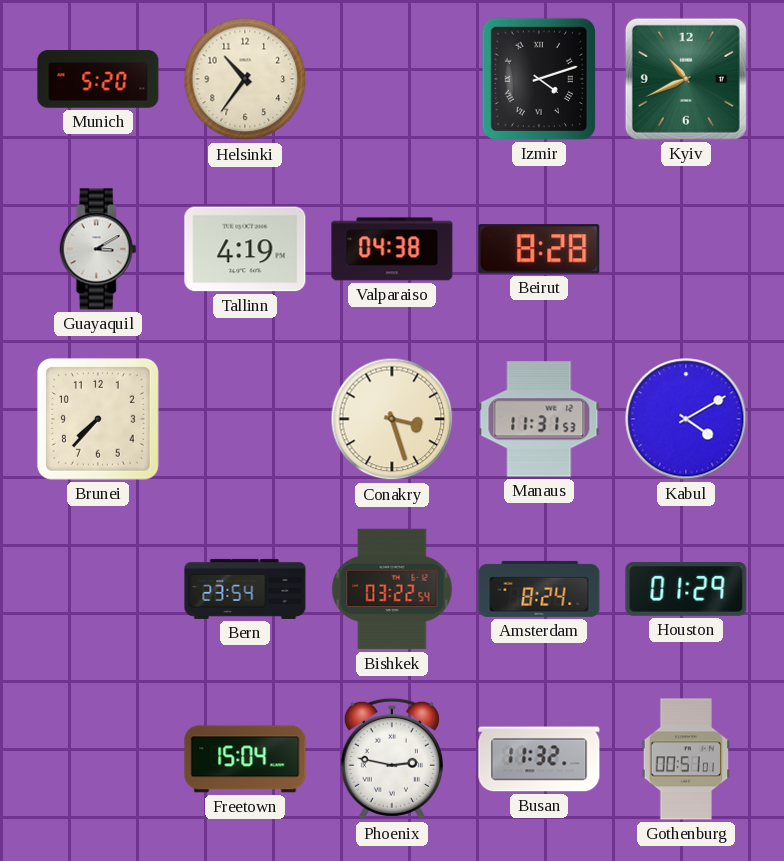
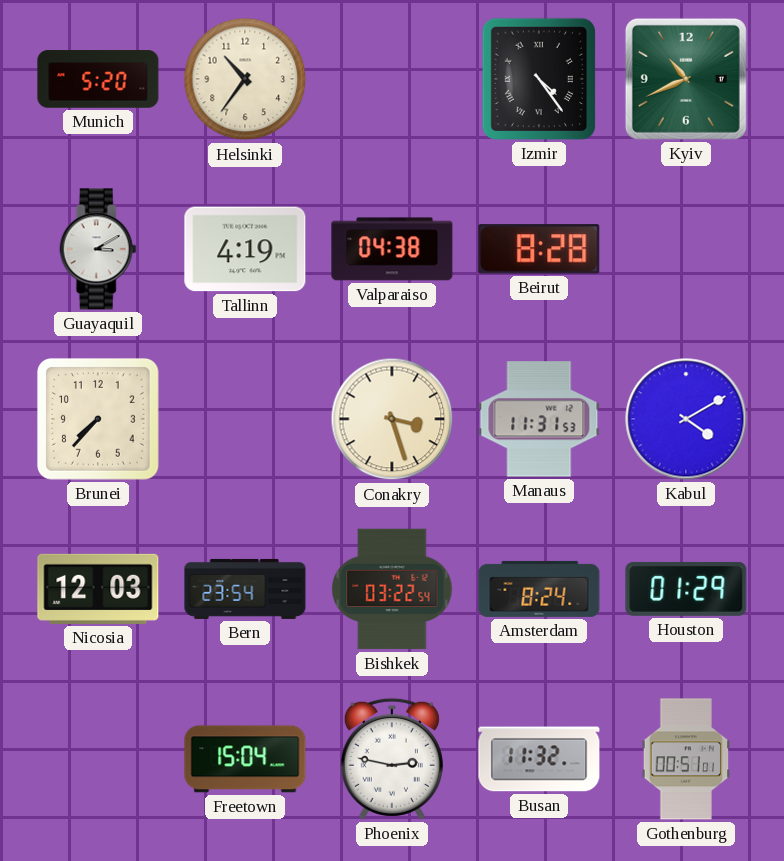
Izmir: 4:12 -> 4:24 (539, 79)
Nicosia: none -> 12:03 (98, 589)
